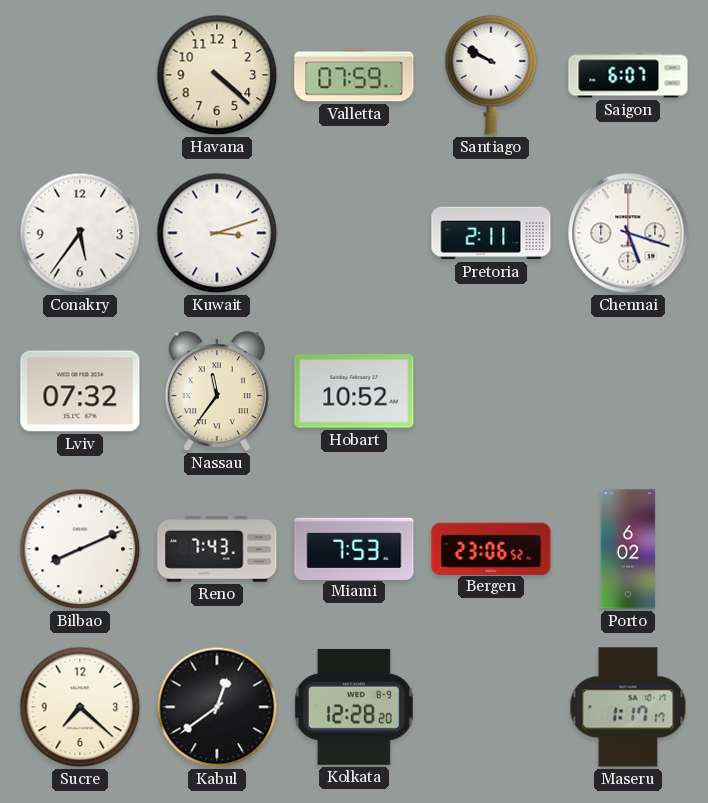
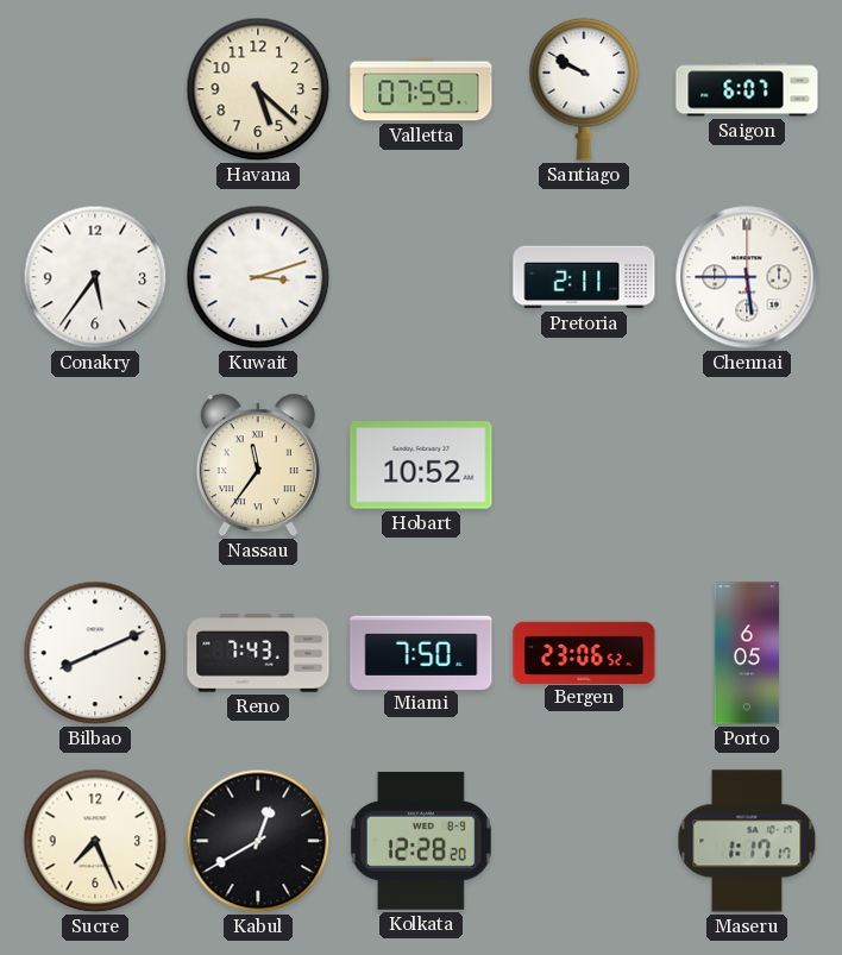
Havana: 4:22 -> 5:22 (258, 89)
Chennai: 5:18 -> 5:45 (747, 277)
Lviv: 07:32 -> none (80, 391)
Miami: 7:53 -> 7:50 (421, 652)
Porto: 6:02 -> 6:05 (747, 653)
Sucre: 7:22 -> 7:26 (95, 841)
Kabul: 12:39 -> 12:40 (258, 841)
